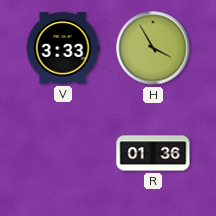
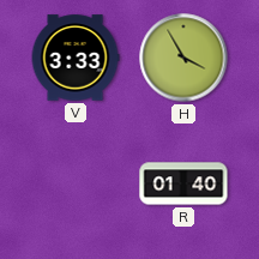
R: 01:36 -> 01:40 (183, 183)
